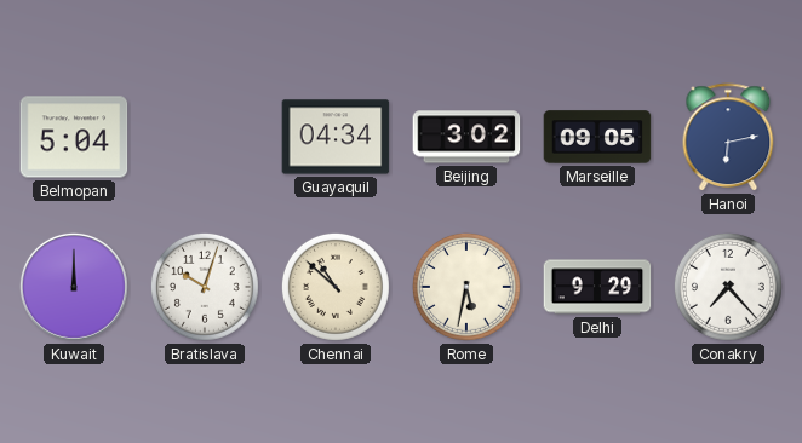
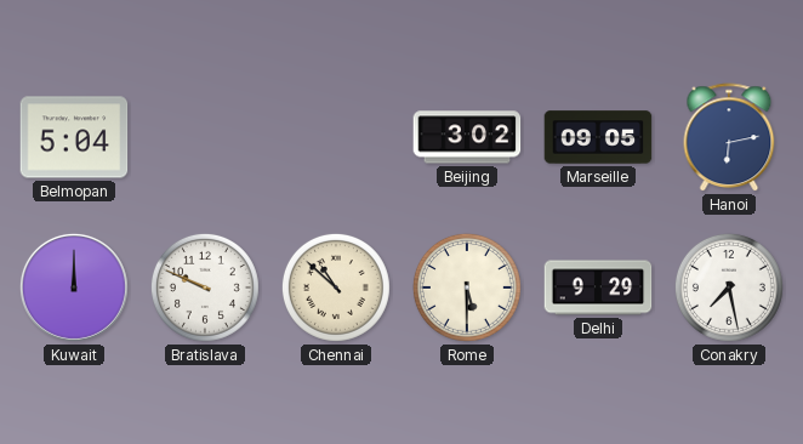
Guayaquil: 04:34 -> none (336, 137)
Bratislava: 10:03 -> 9:49 (205, 288)
Rome: 5:32 -> 5:30 (467, 288)
Conakry: 7:23 -> 7:28 (729, 288)
